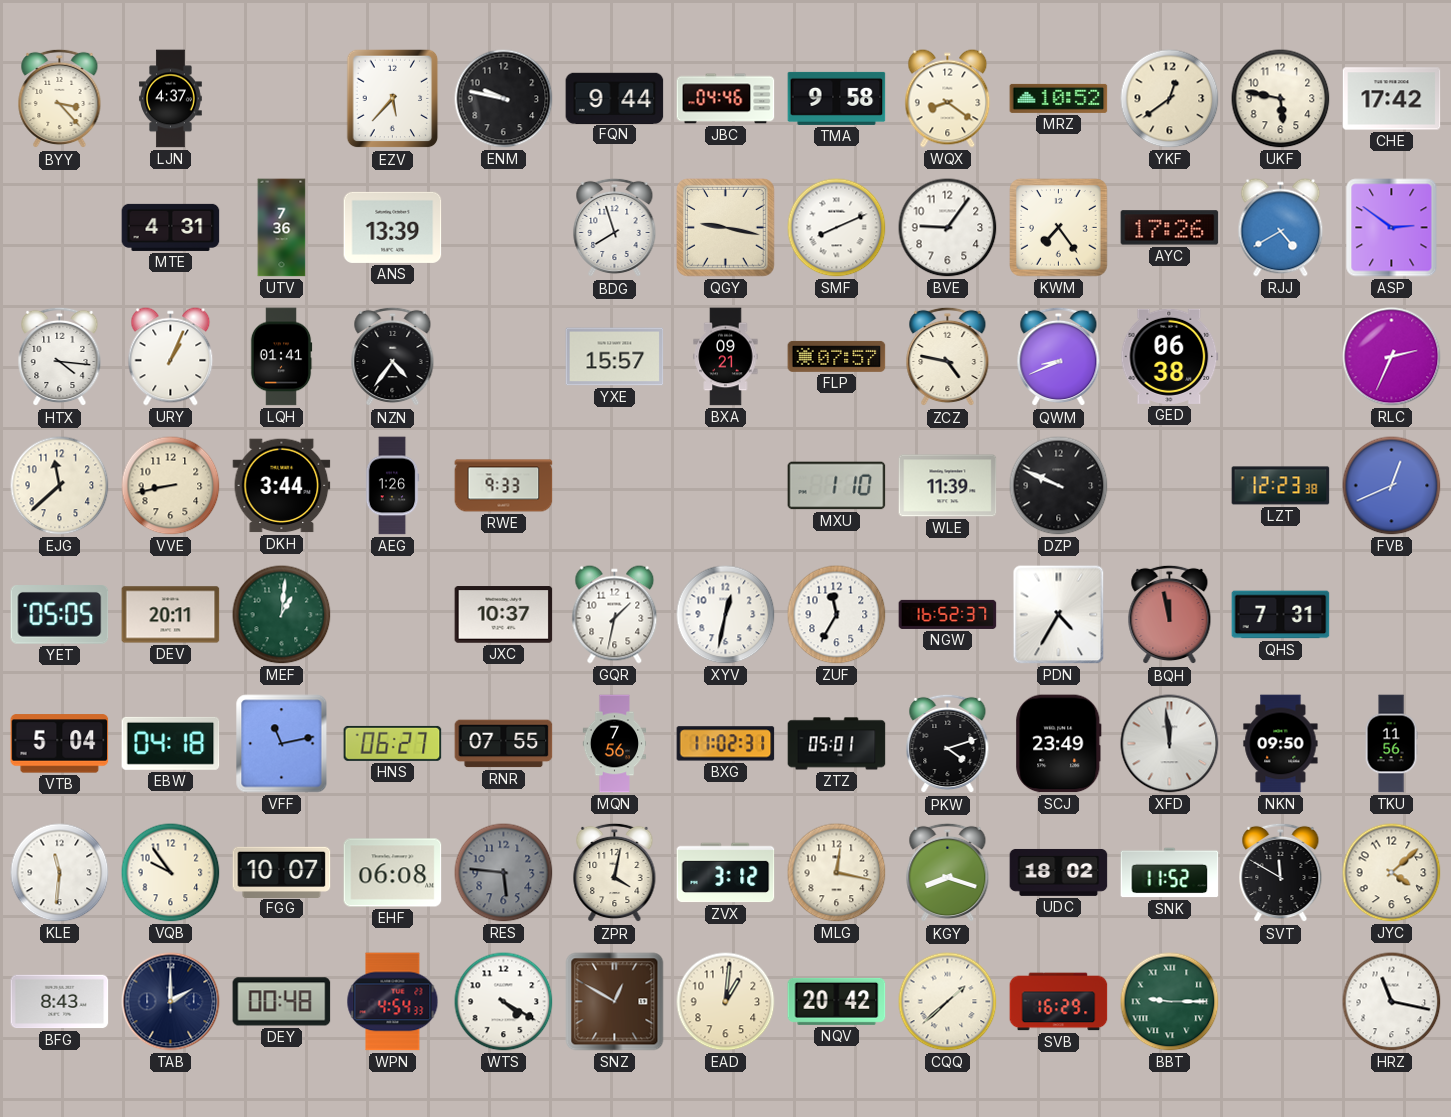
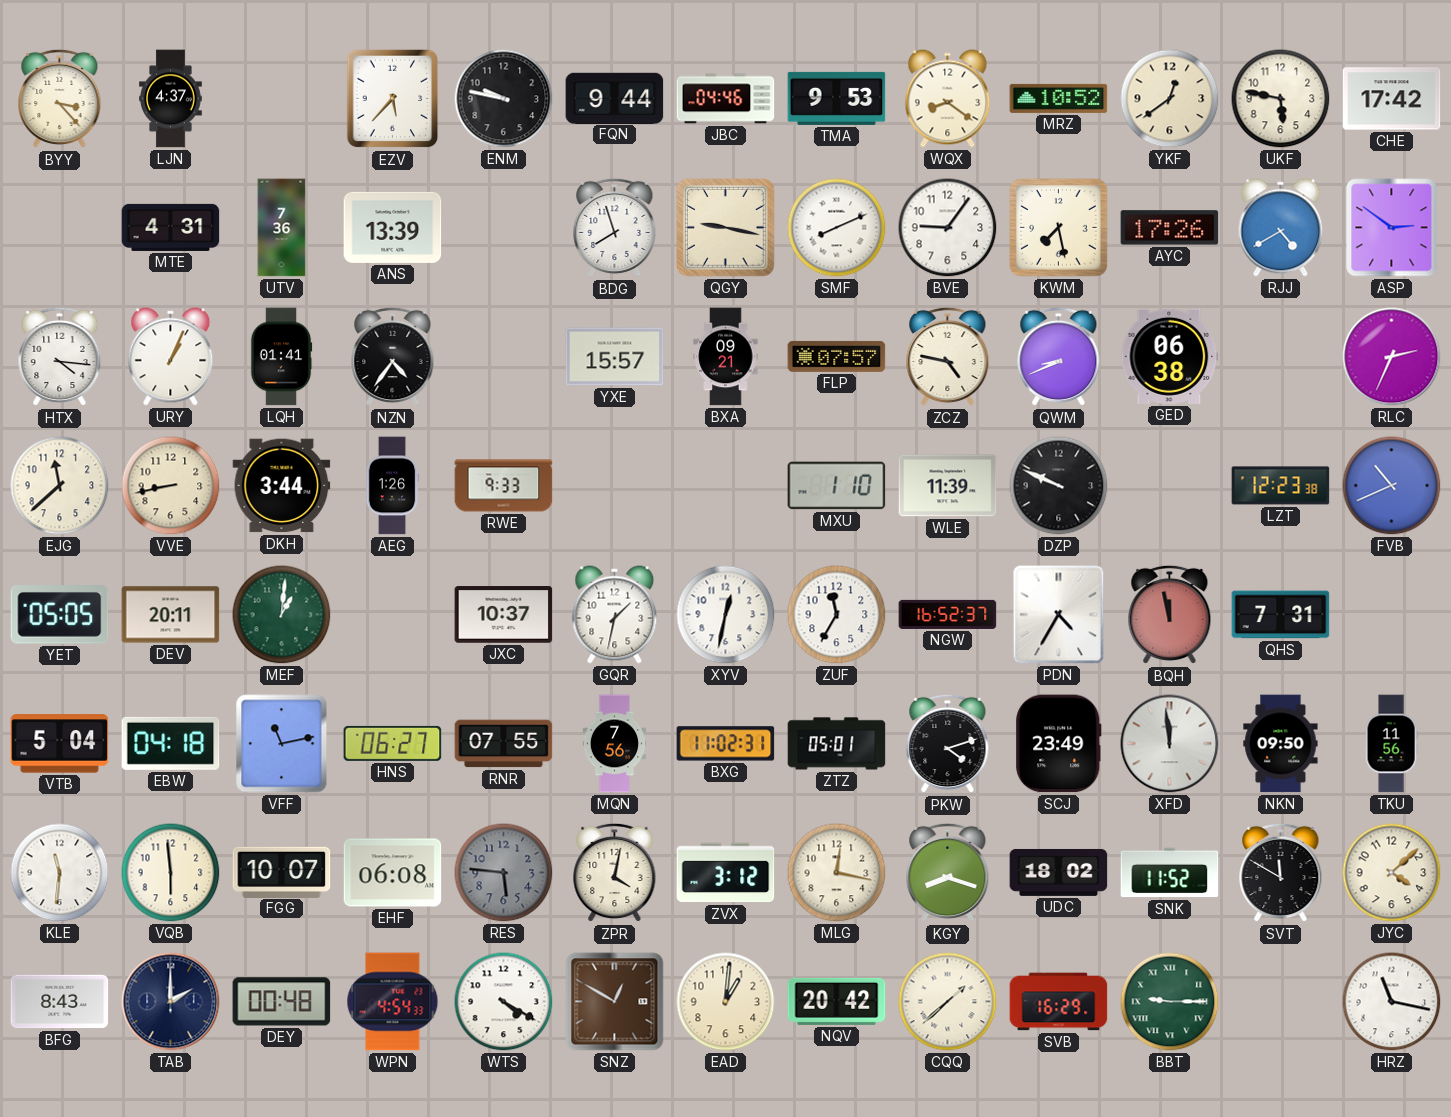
TMA: 9:58 -> 9:53 (837, 98)
KWM: 7:24 -> 7:28 (1059, 228)
FVB: 12:41 -> 10:41 (1392, 486)
VQB: 9:54 -> 5:59 (171, 873)
